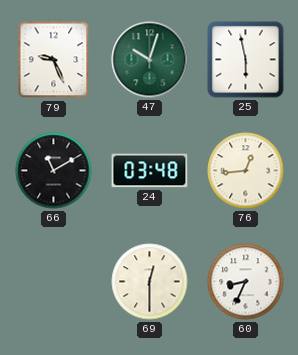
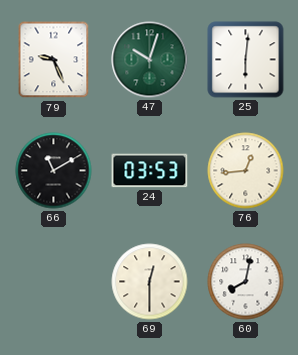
25: 5:58 -> 6:01 (246, 60)
24: 03:48 -> 03:53 (150, 171)
60: 8:34 -> 8:02 (246, 282)
